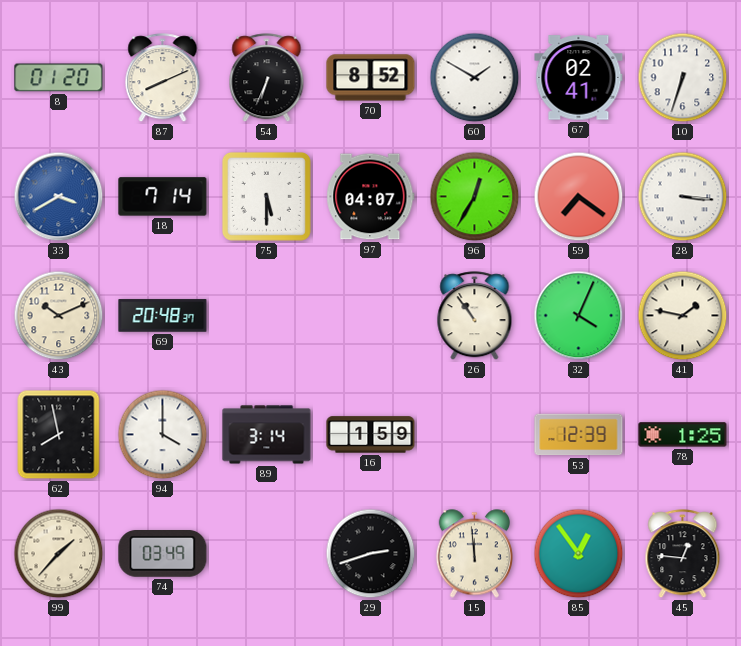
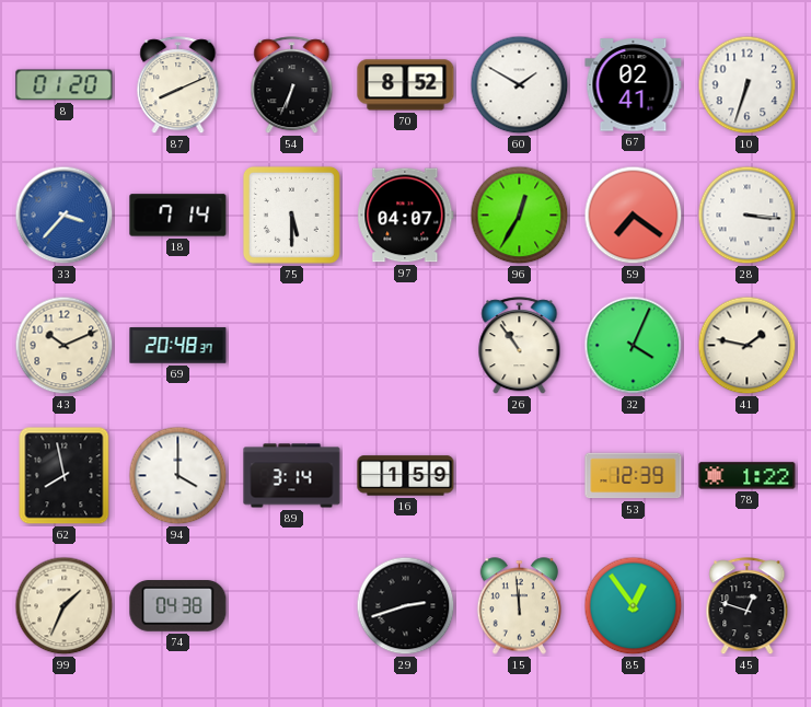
33: 3:40 -> 3:37 (65, 216)
78: 1:25 -> 1:22 (748, 476)
99: 1:37 -> 1:34 (65, 606)
74: 03:49 -> 04:38 (178, 606)
45: 12:46 -> 12:48 (748, 606)
